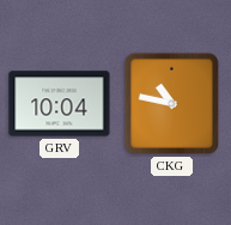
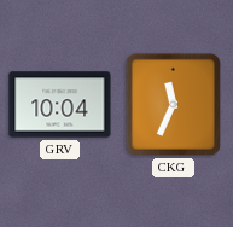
CKG: 10:47 -> 11:34 (173, 104)
